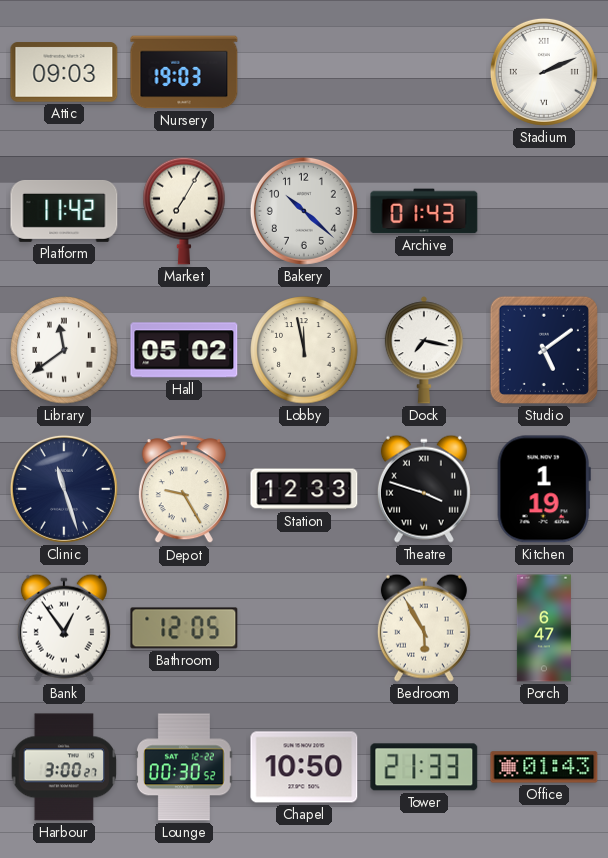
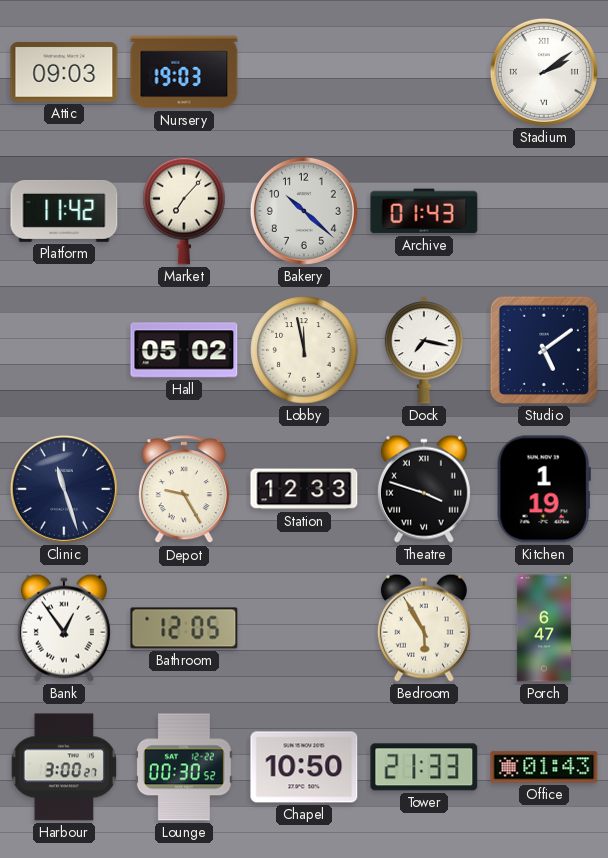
Stadium: 2:11 -> 2:09 (544, 72)
Market: 7:05 -> 7:07 (184, 211)
Library: 11:39 -> none (64, 350)
